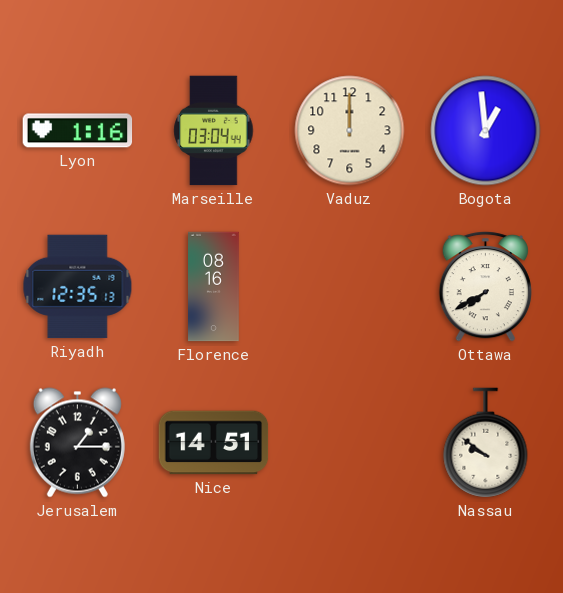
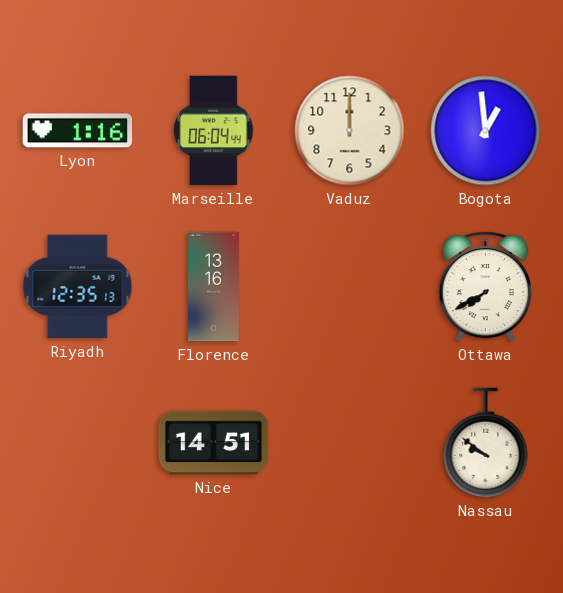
Marseille: 03:04 -> 06:04 (214, 131)
Florence: 08:16 -> 13:16 (214, 287)
Jerusalem: 1:15 -> none (77, 443)
